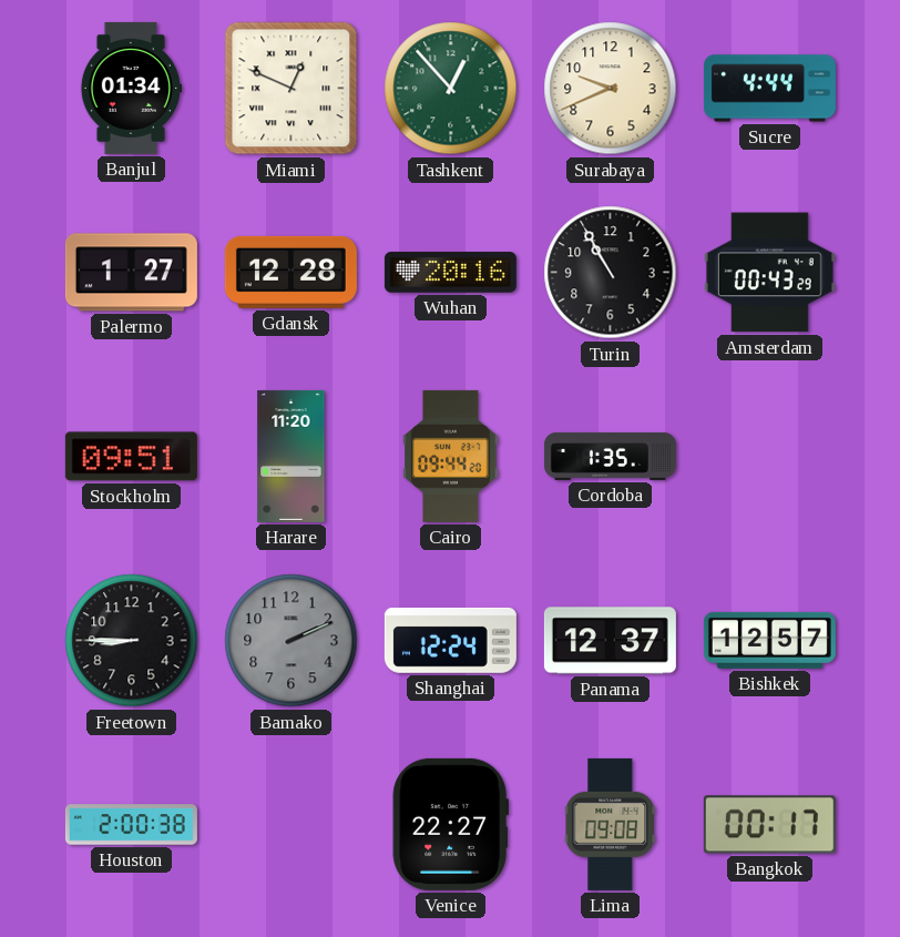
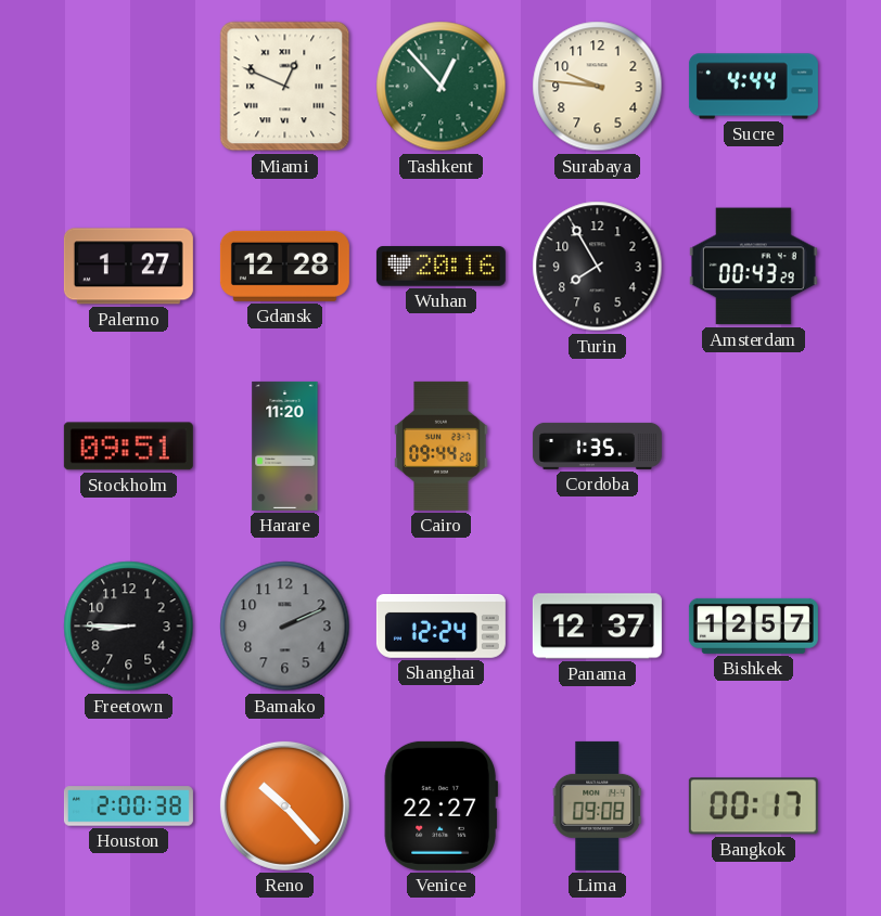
Banjul: 01:34 -> none (131, 88)
Surabaya: 9:41 -> 9:46 (598, 87)
Turin: 10:55 -> 7:55 (598, 267)
Reno: none -> 10:23 (284, 805)
